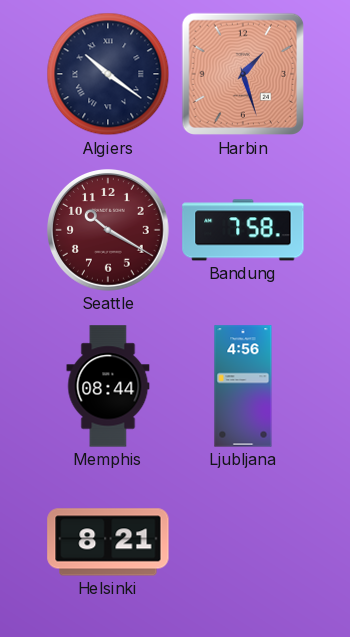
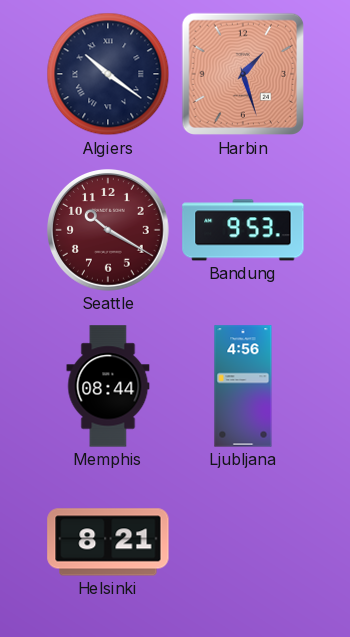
Bandung: 7:58 -> 9:53 (243, 230)
